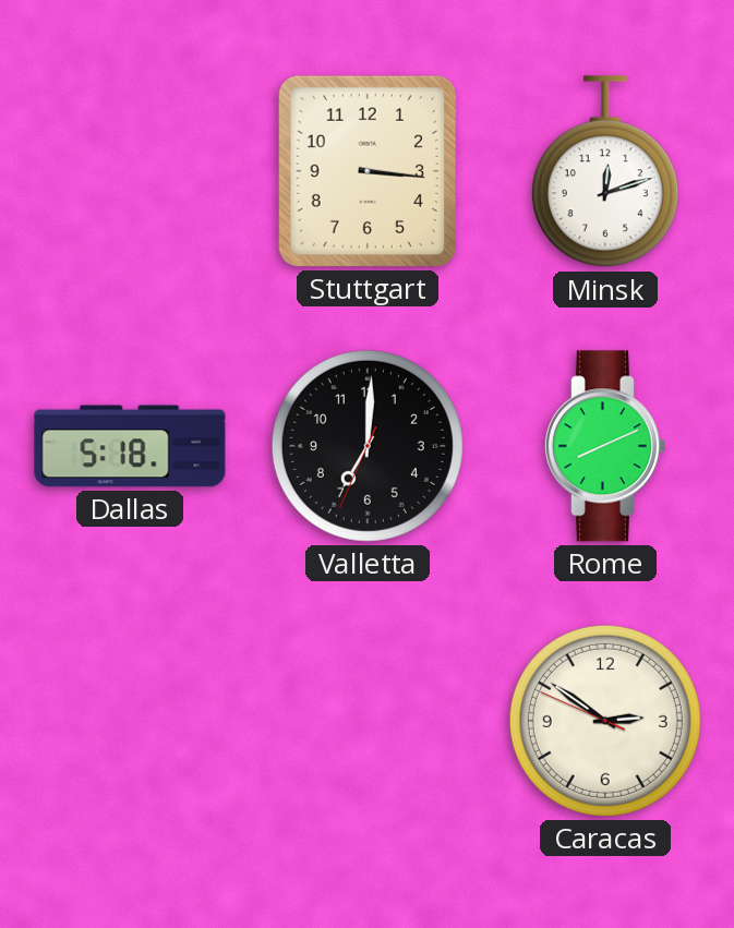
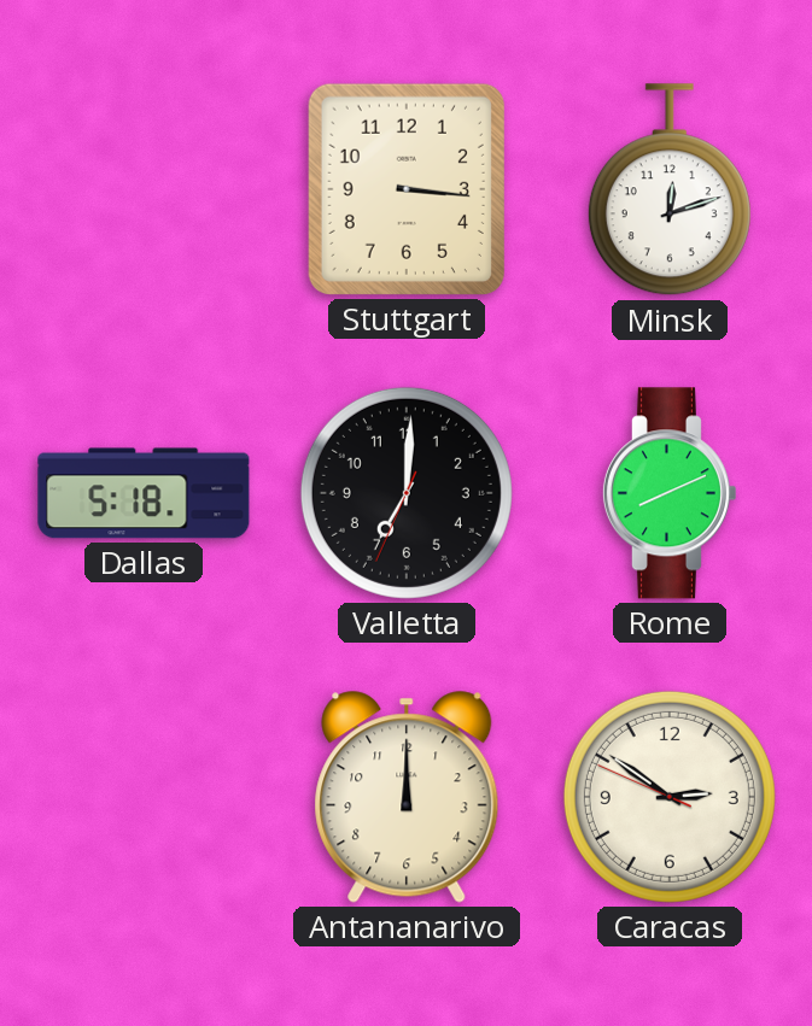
Antananarivo: none -> 12:00 (407, 797)
